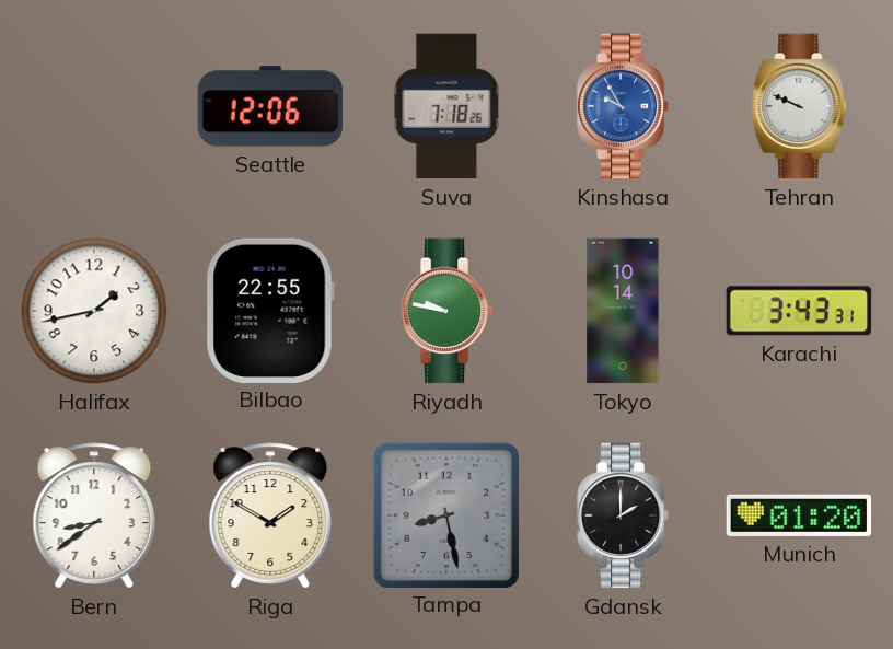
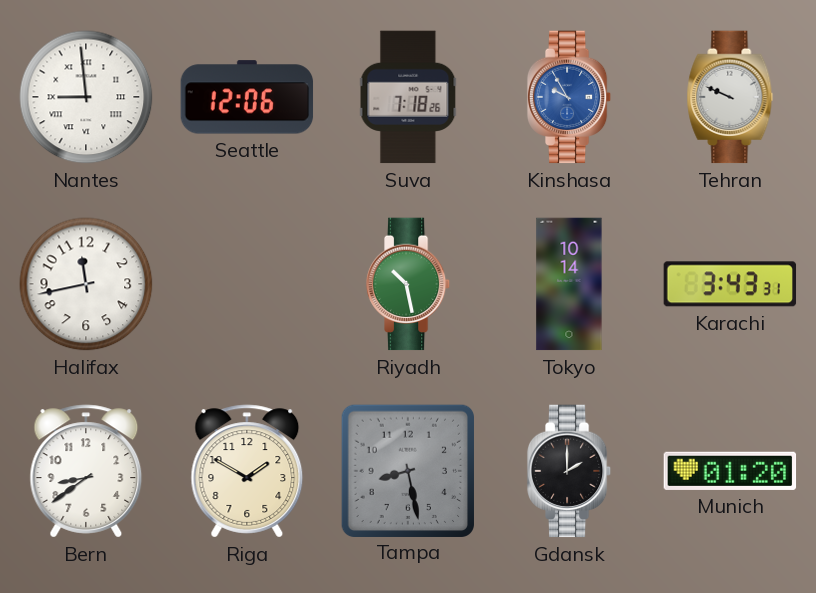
Nantes: none -> 8:59 (86, 97)
Halifax: 1:43 -> 11:43 (86, 284)
Bilbao: 22:55 -> none (270, 310)
Riyadh: 9:47 -> 10:28 (408, 284)
